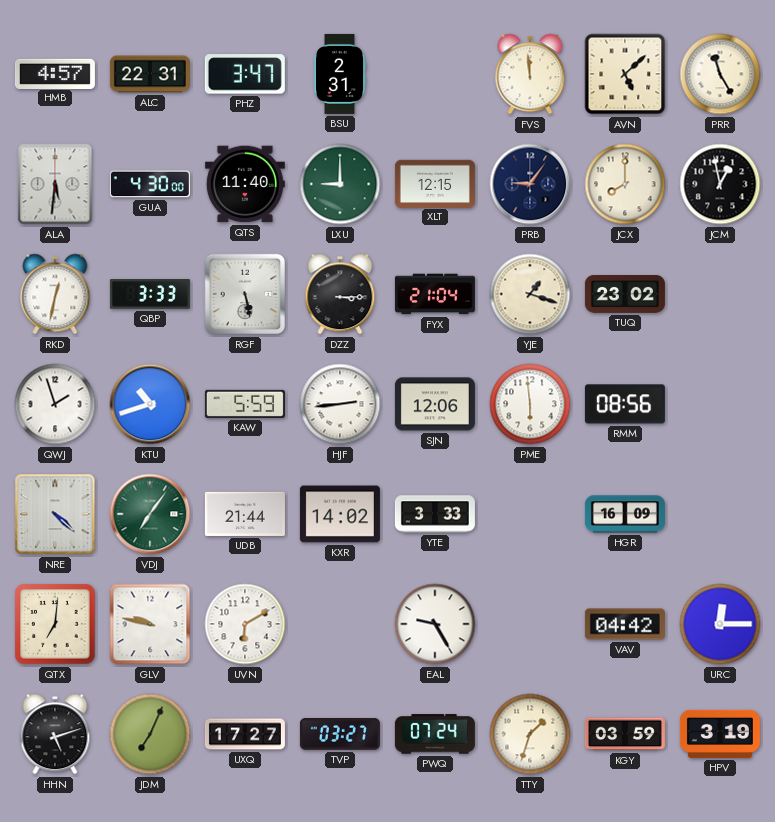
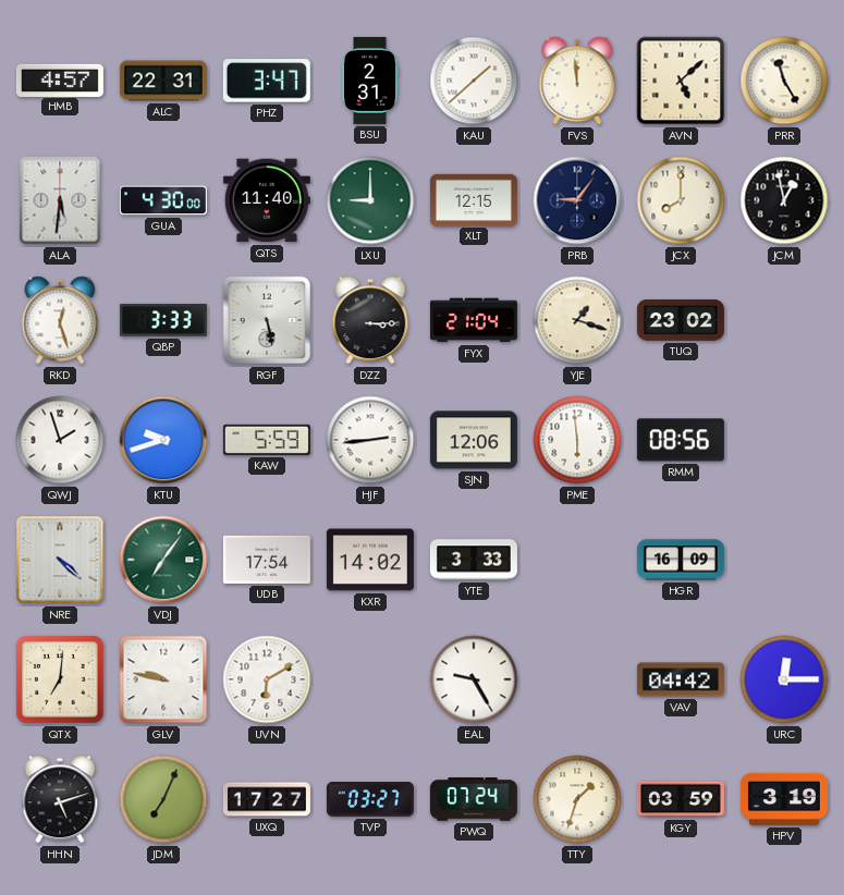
KAU: none -> 1:38 (474, 81)
RKD: 12:32 -> 12:27 (60, 320)
KTU: 10:42 -> 9:42 (163, 440)
UDB: 21:44 -> 17:54 (267, 560)
